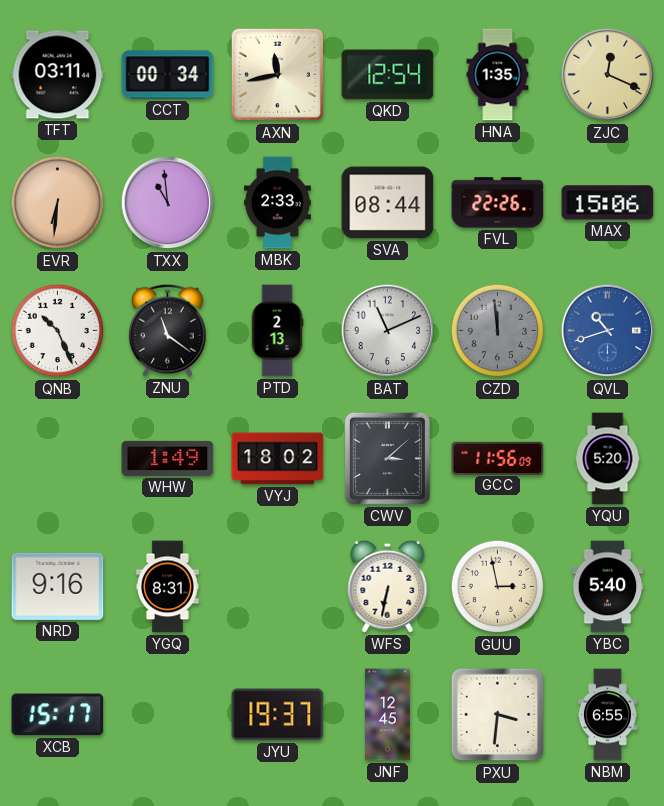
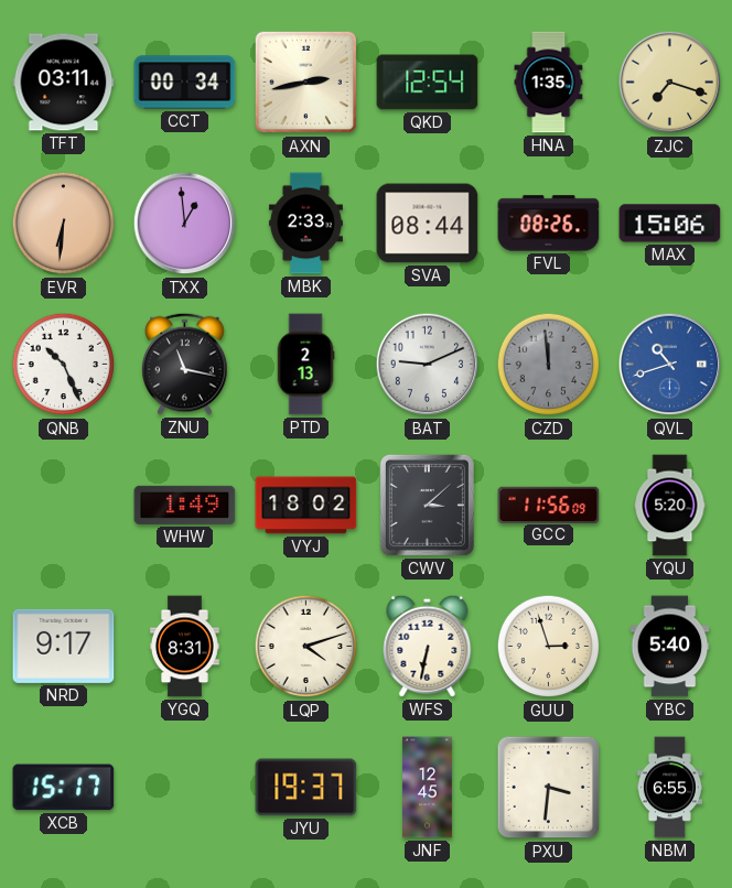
AXN: 11:43 -> 2:43 (306, 83)
ZJC: 12:19 -> 7:18 (670, 83)
TXX: 10:59 -> 12:59 (185, 224)
FVL: 22:26 -> 08:26 (549, 224)
ZNU: 11:21 -> 11:17 (185, 364)
BAT: 11:11 -> 9:11 (428, 365)
NRD: 9:16 -> 9:17 (64, 646)
LQP: none -> 4:12 (306, 647)
GUU: 2:58 -> 2:57 (549, 647)
